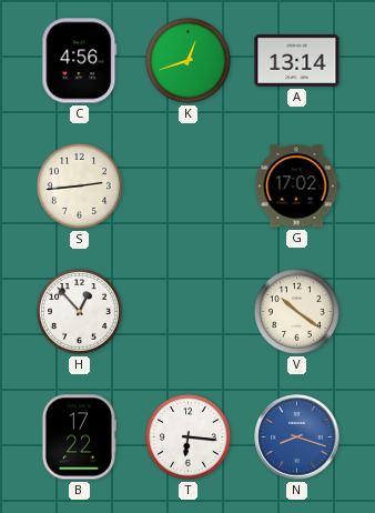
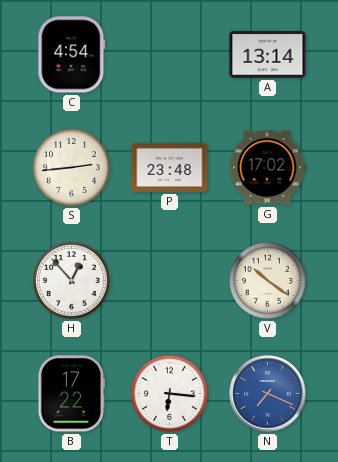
C: 4:56 -> 4:54 (72, 55)
K: 12:42 -> none (187, 60)
P: none -> 23:48 (170, 167)
N: 8:18 -> 7:19 (268, 394)
